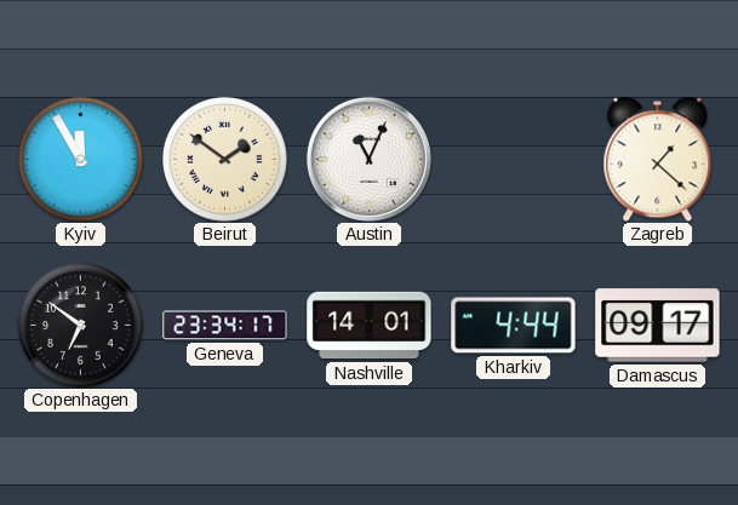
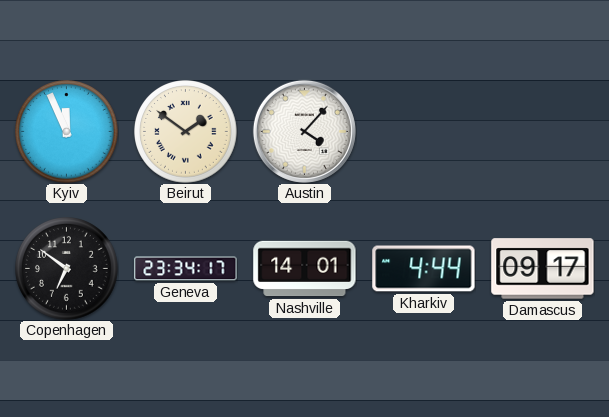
Kyiv: 11:55 -> 11:56 (67, 132)
Austin: 11:04 -> 4:07 (304, 131)
Zagreb: 1:22 -> none (658, 159)
